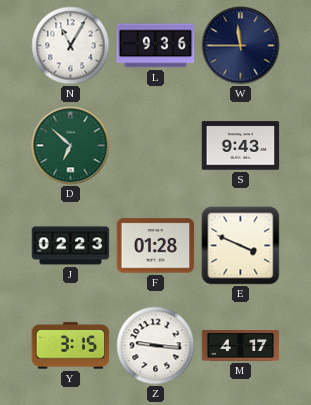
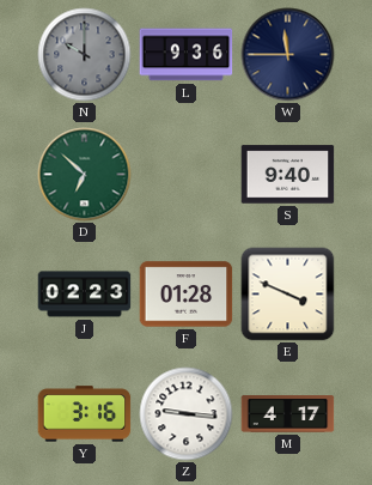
N: 11:05 -> 10:00 (85, 55)
N dial: white -> grey (85, 55)
S: 9:43 -> 9:40 (288, 175)
Y: 3:15 -> 3:16 (85, 414)
